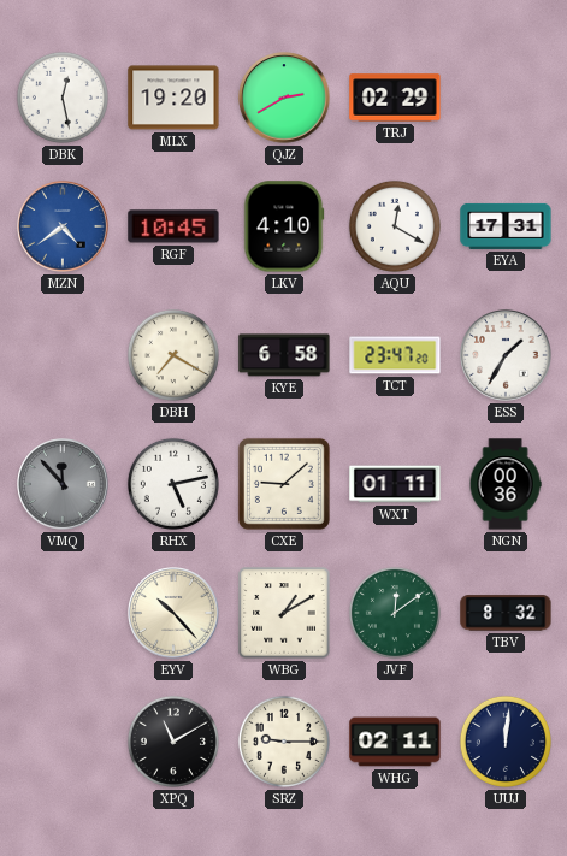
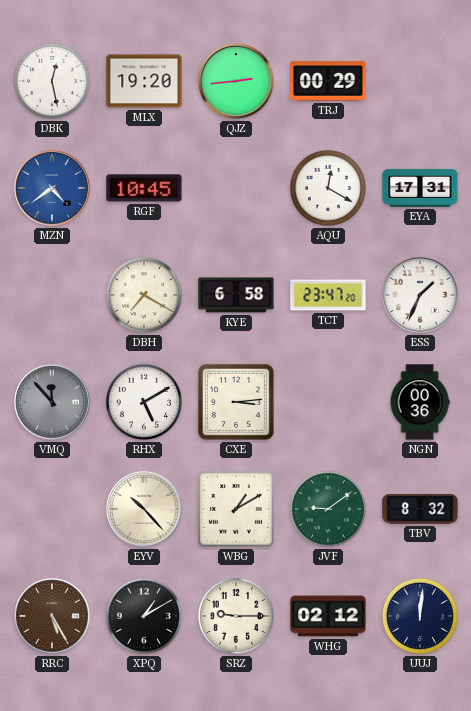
QJZ: 2:40 -> 2:44 (236, 81)
TRJ: 02:29 -> 00:29 (328, 81)
LKV: 4:10 -> none (284, 226)
ESS: 1:35 -> 1:34 (420, 295)
RHX: 5:13 -> 5:10 (144, 402)
CXE: 9:08 -> 3:14 (236, 402)
WXT: 01:11 -> none (395, 484)
JVF: 12:09 -> 9:09 (328, 509)
RRC: none -> 5:25 (52, 616)
XPQ: 11:10 -> 1:10 (144, 616)
WHG: 02:11 -> 02:12 (328, 616)
